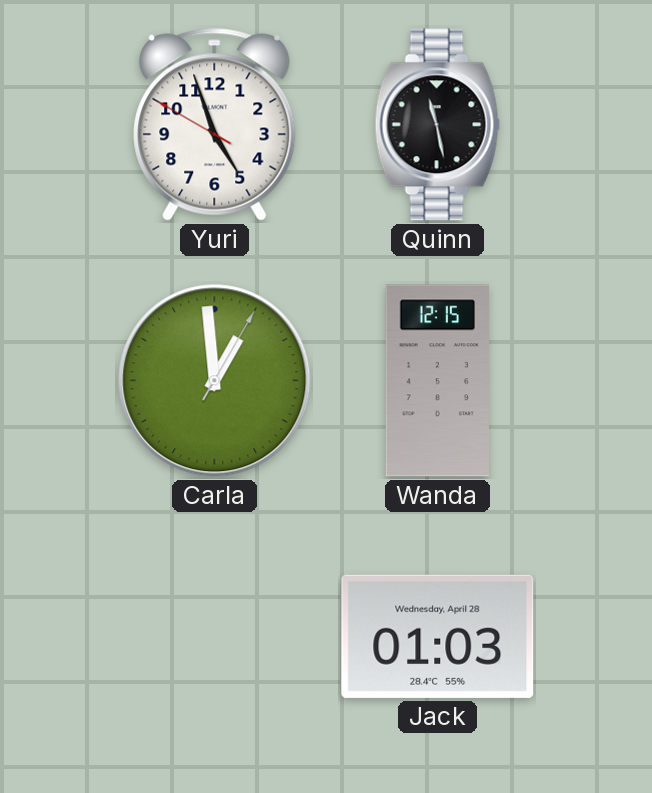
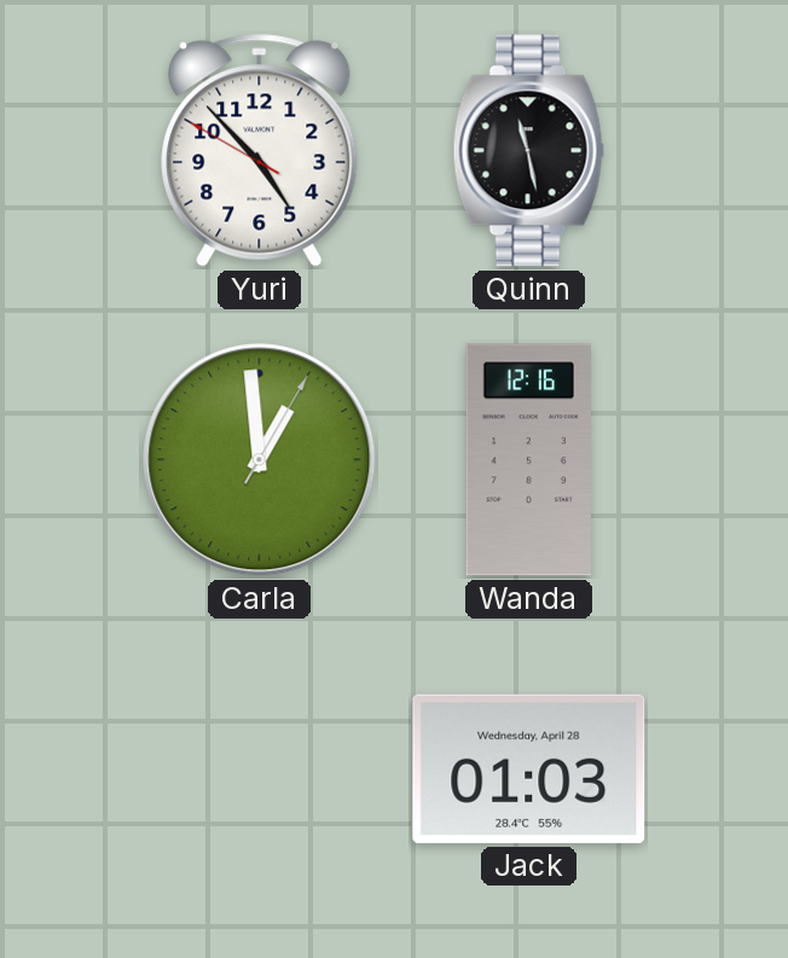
Yuri: 4:56 -> 4:52 (260, 150)
Wanda: 12:15 -> 12:16 (528, 460)
